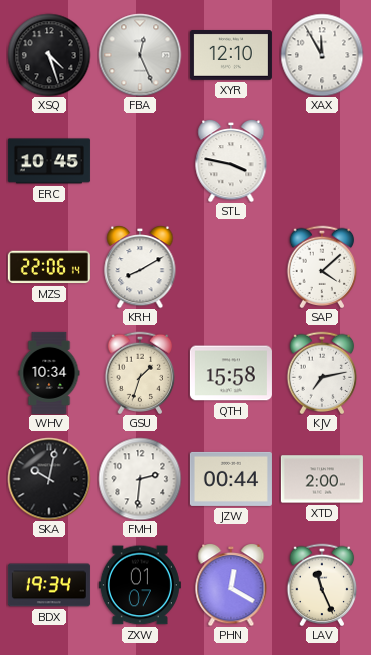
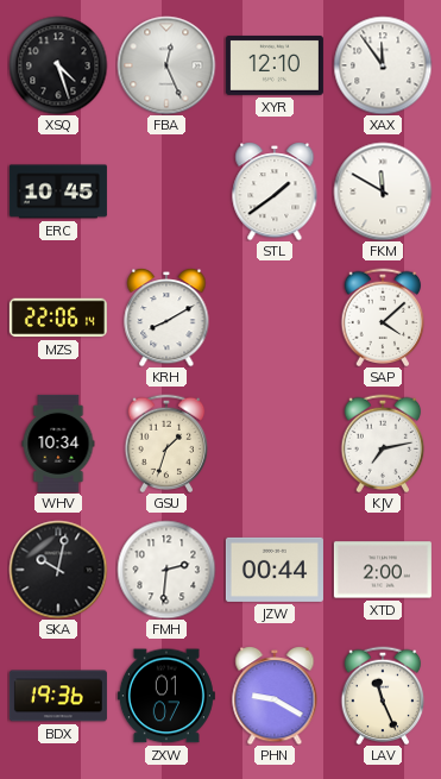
XAX: 11:55 -> 11:54 (383, 65)
STL: 3:47 -> 1:39 (275, 191)
FKM: none -> 11:50 (383, 191)
QTH: 15:58 -> none (231, 373)
BDX: 19:34 -> 19:36 (58, 696)
PHN: 12:20 -> 9:20 (275, 696)
